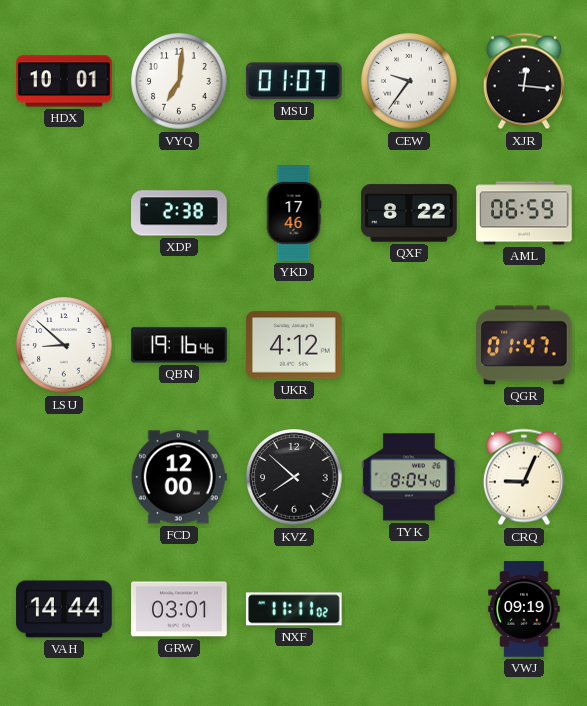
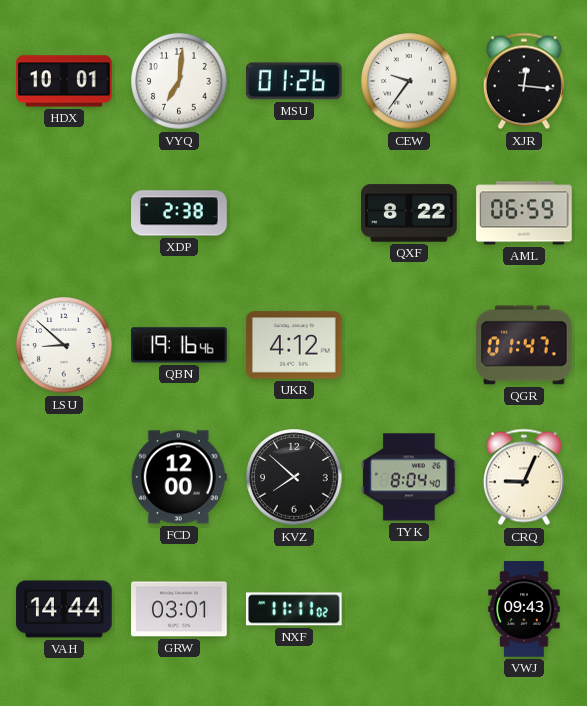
MSU: 01:07 -> 01:26 (295, 81)
YKD: 17:46 -> none (294, 213)
VWJ: 09:19 -> 09:43 (524, 609)
